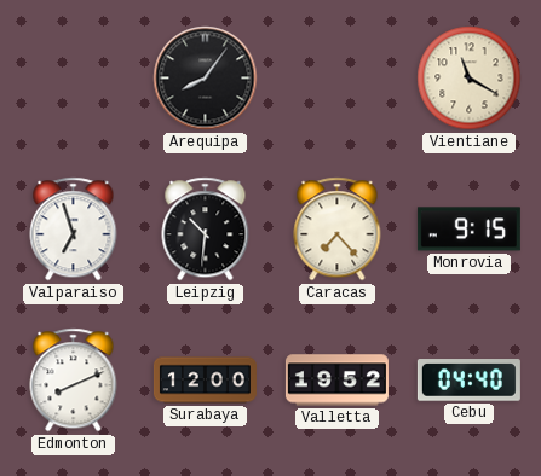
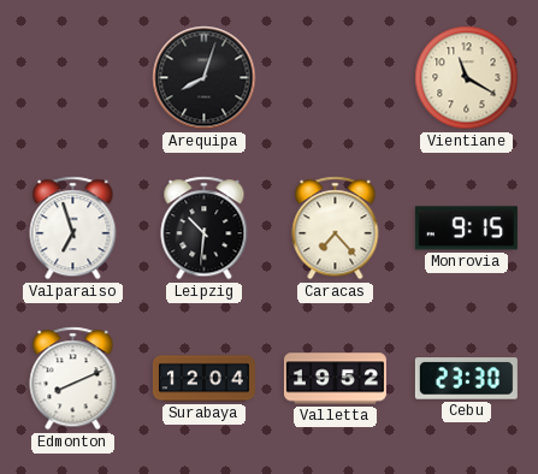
Arequipa: 8:06 -> 8:03 (205, 78)
Surabaya: 12:00 -> 12:04 (203, 379)
Cebu: 04:40 -> 23:30 (466, 379)
